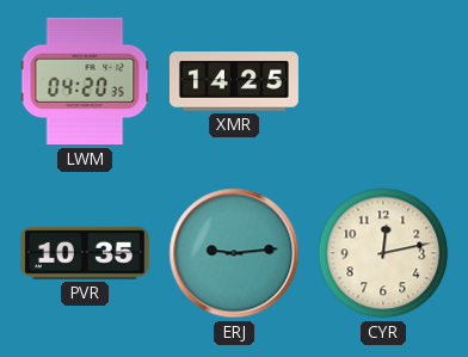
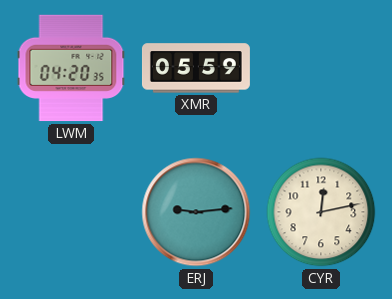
XMR: 14:25 -> 05:59 (196, 68)
PVR: 10:35 -> none (85, 253)
